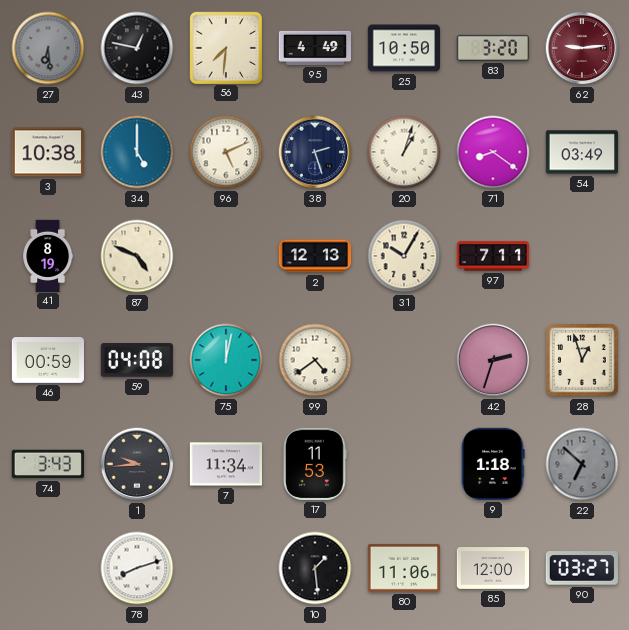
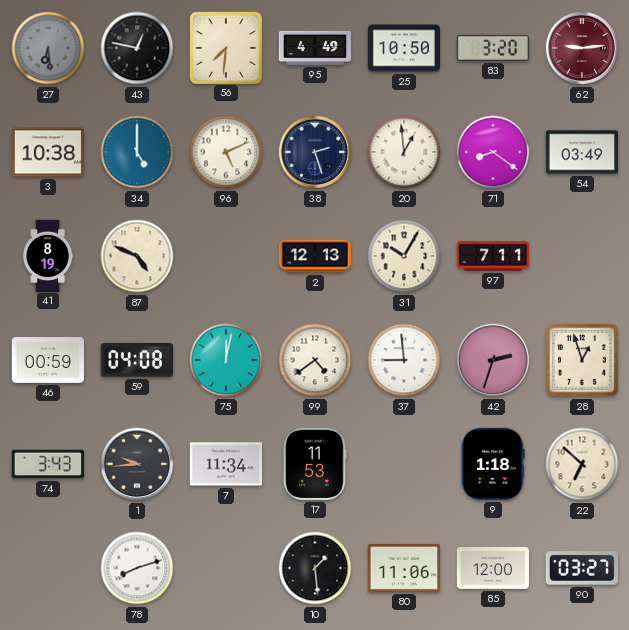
20: 1:03 -> 12:59 (404, 152)
37: none -> 8:59 (404, 360)
22 dial: grey -> cream (582, 464)
